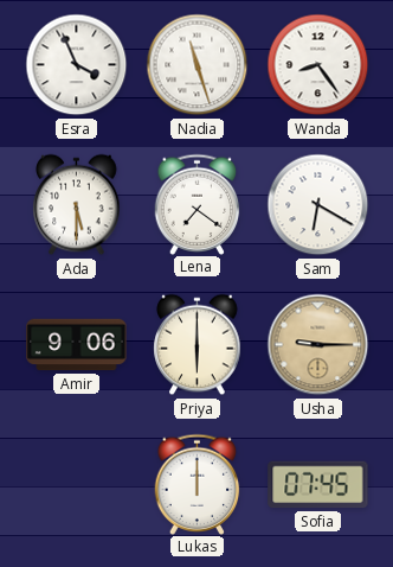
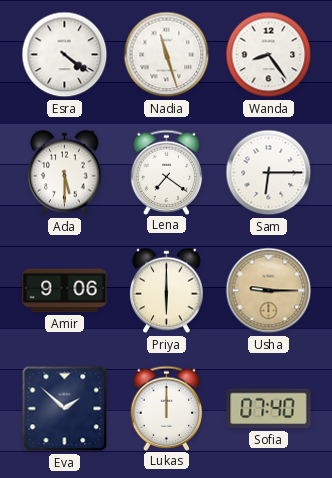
Esra: 3:56 -> 4:21 (65, 55)
Sam: 6:20 -> 6:15 (269, 173)
Eva: none -> 1:52 (65, 409)
Sofia: 07:45 -> 07:40 (269, 409)
